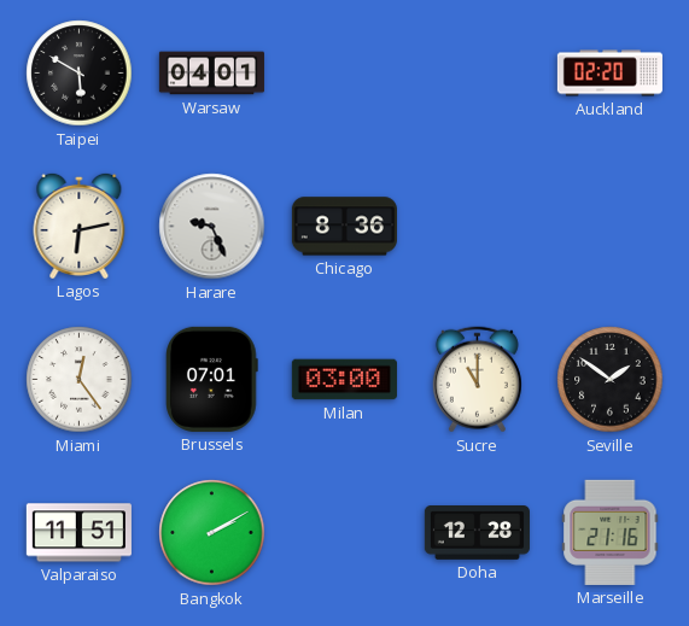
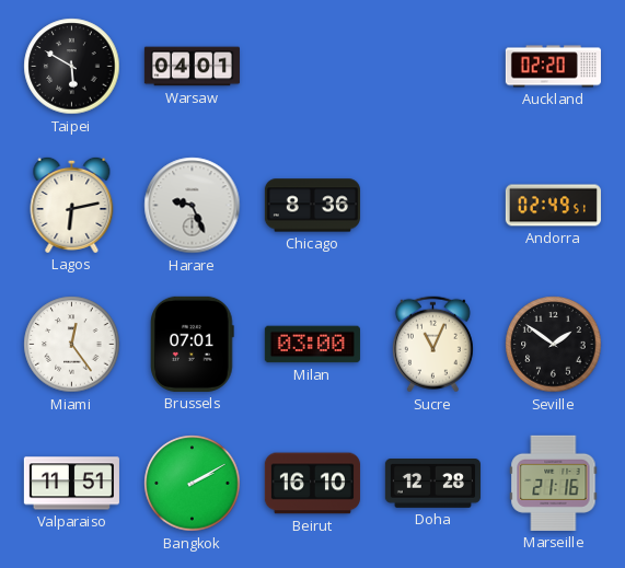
Andorra: none -> 02:49 (553, 206)
Sucre: 11:00 -> 11:04 (432, 345)
Beirut: none -> 16:10 (312, 484)
